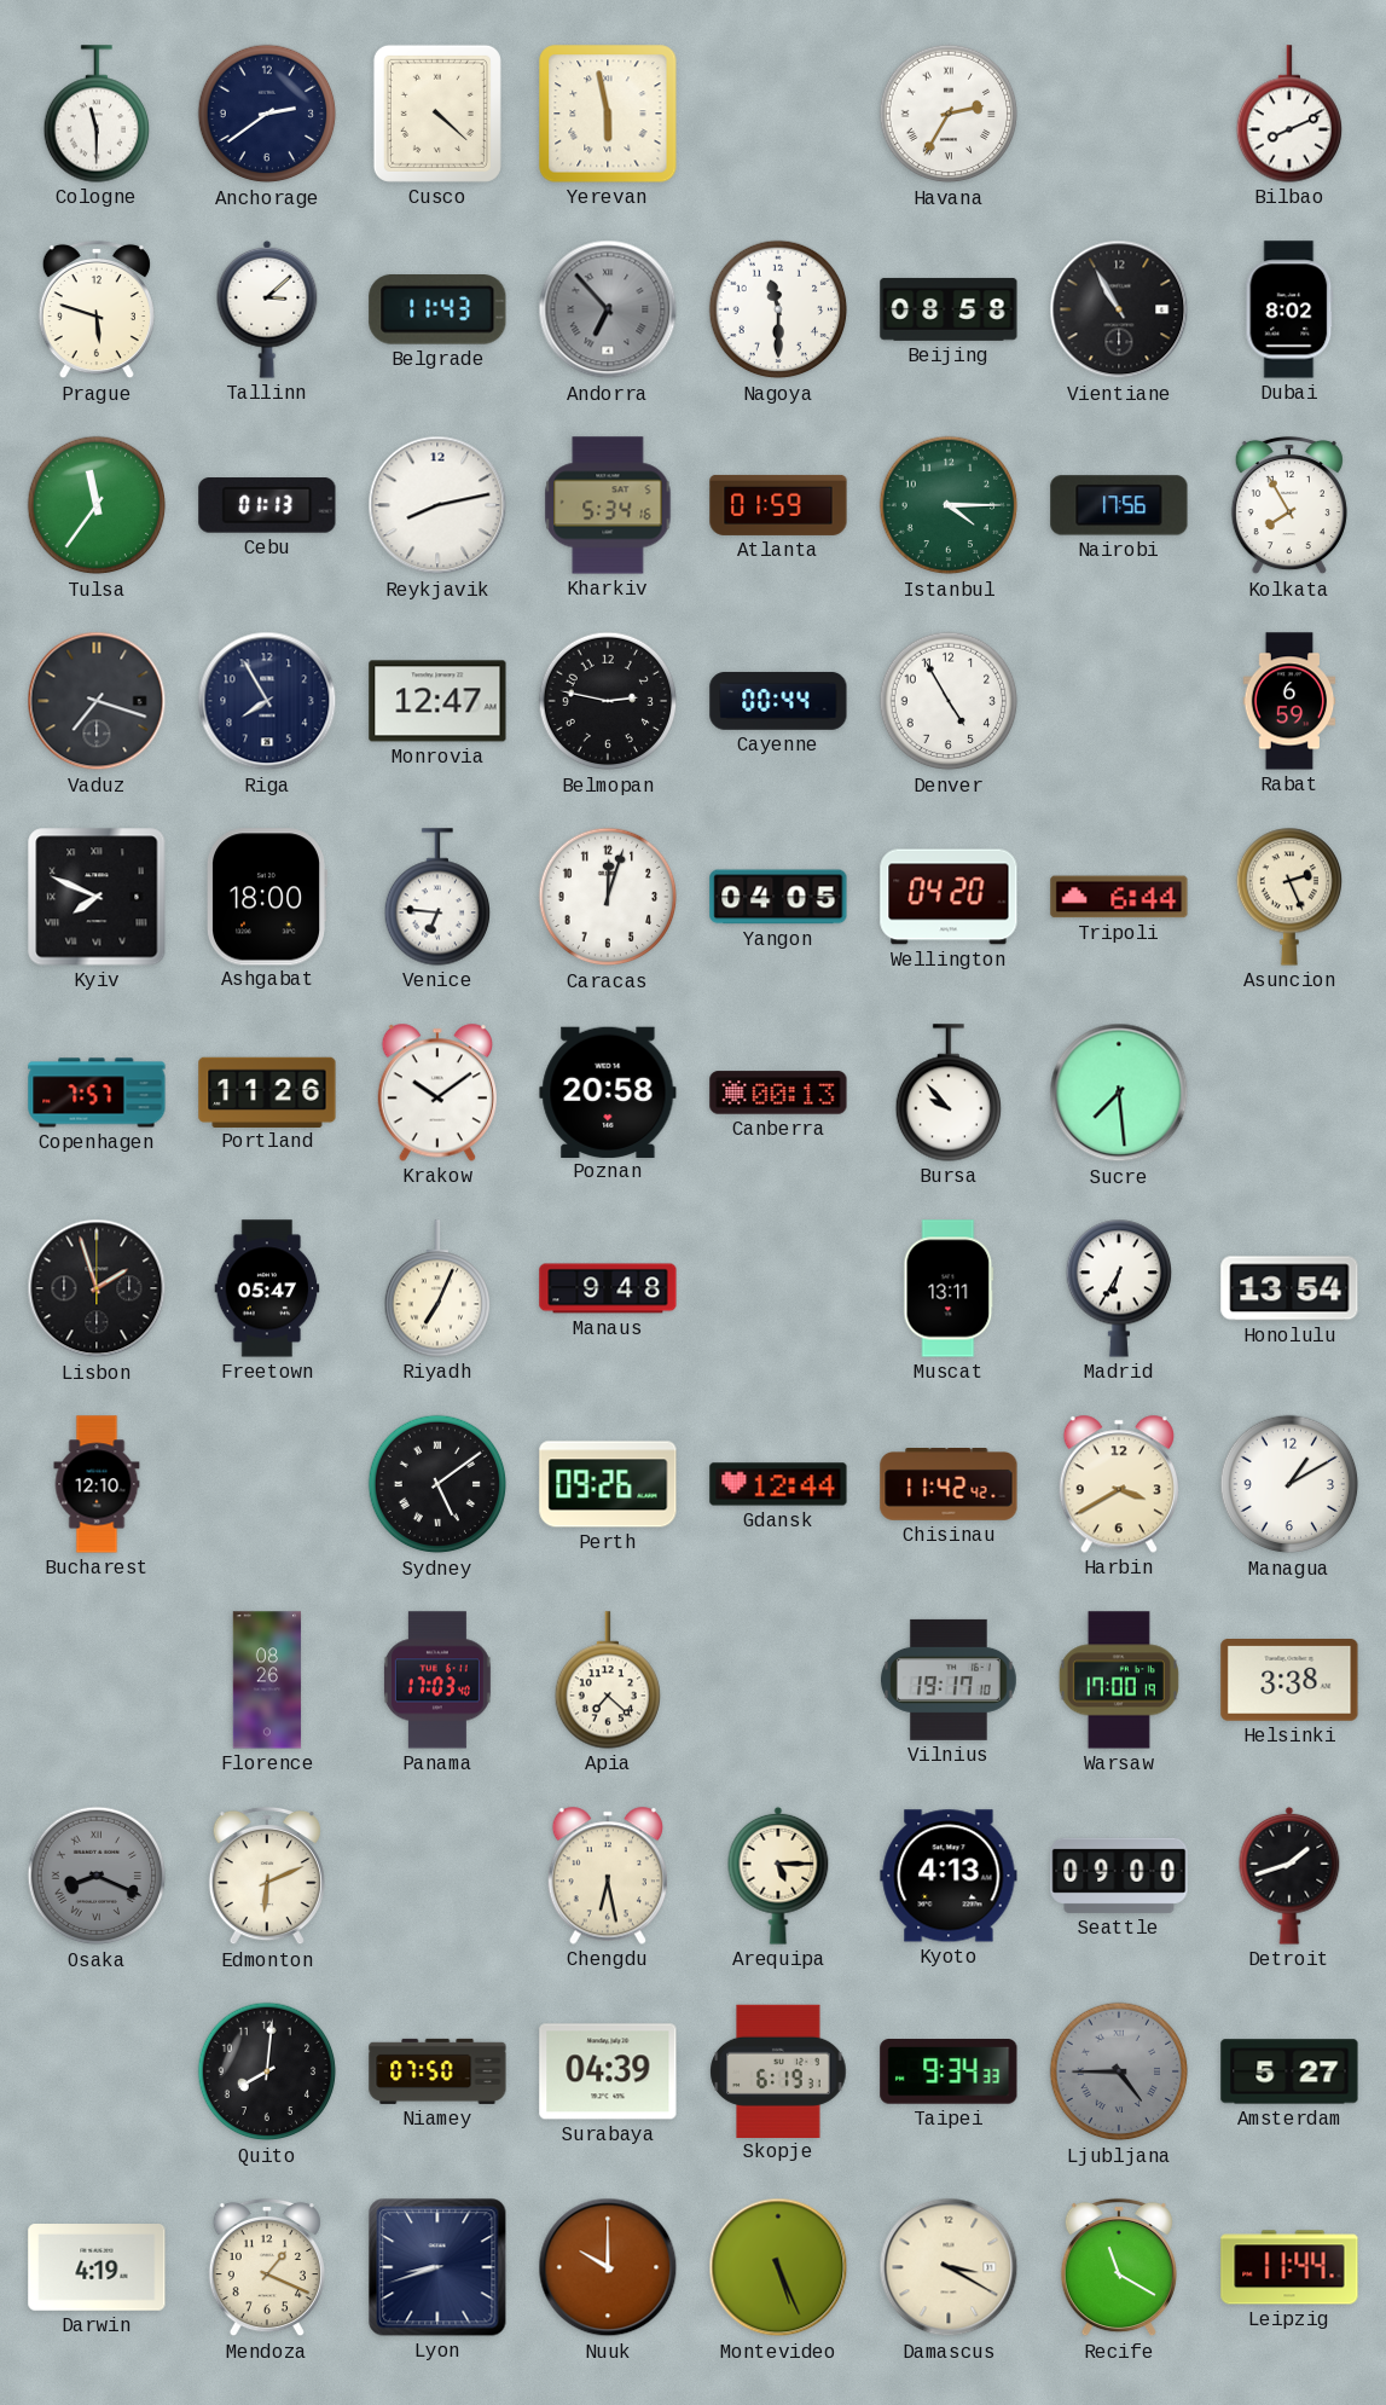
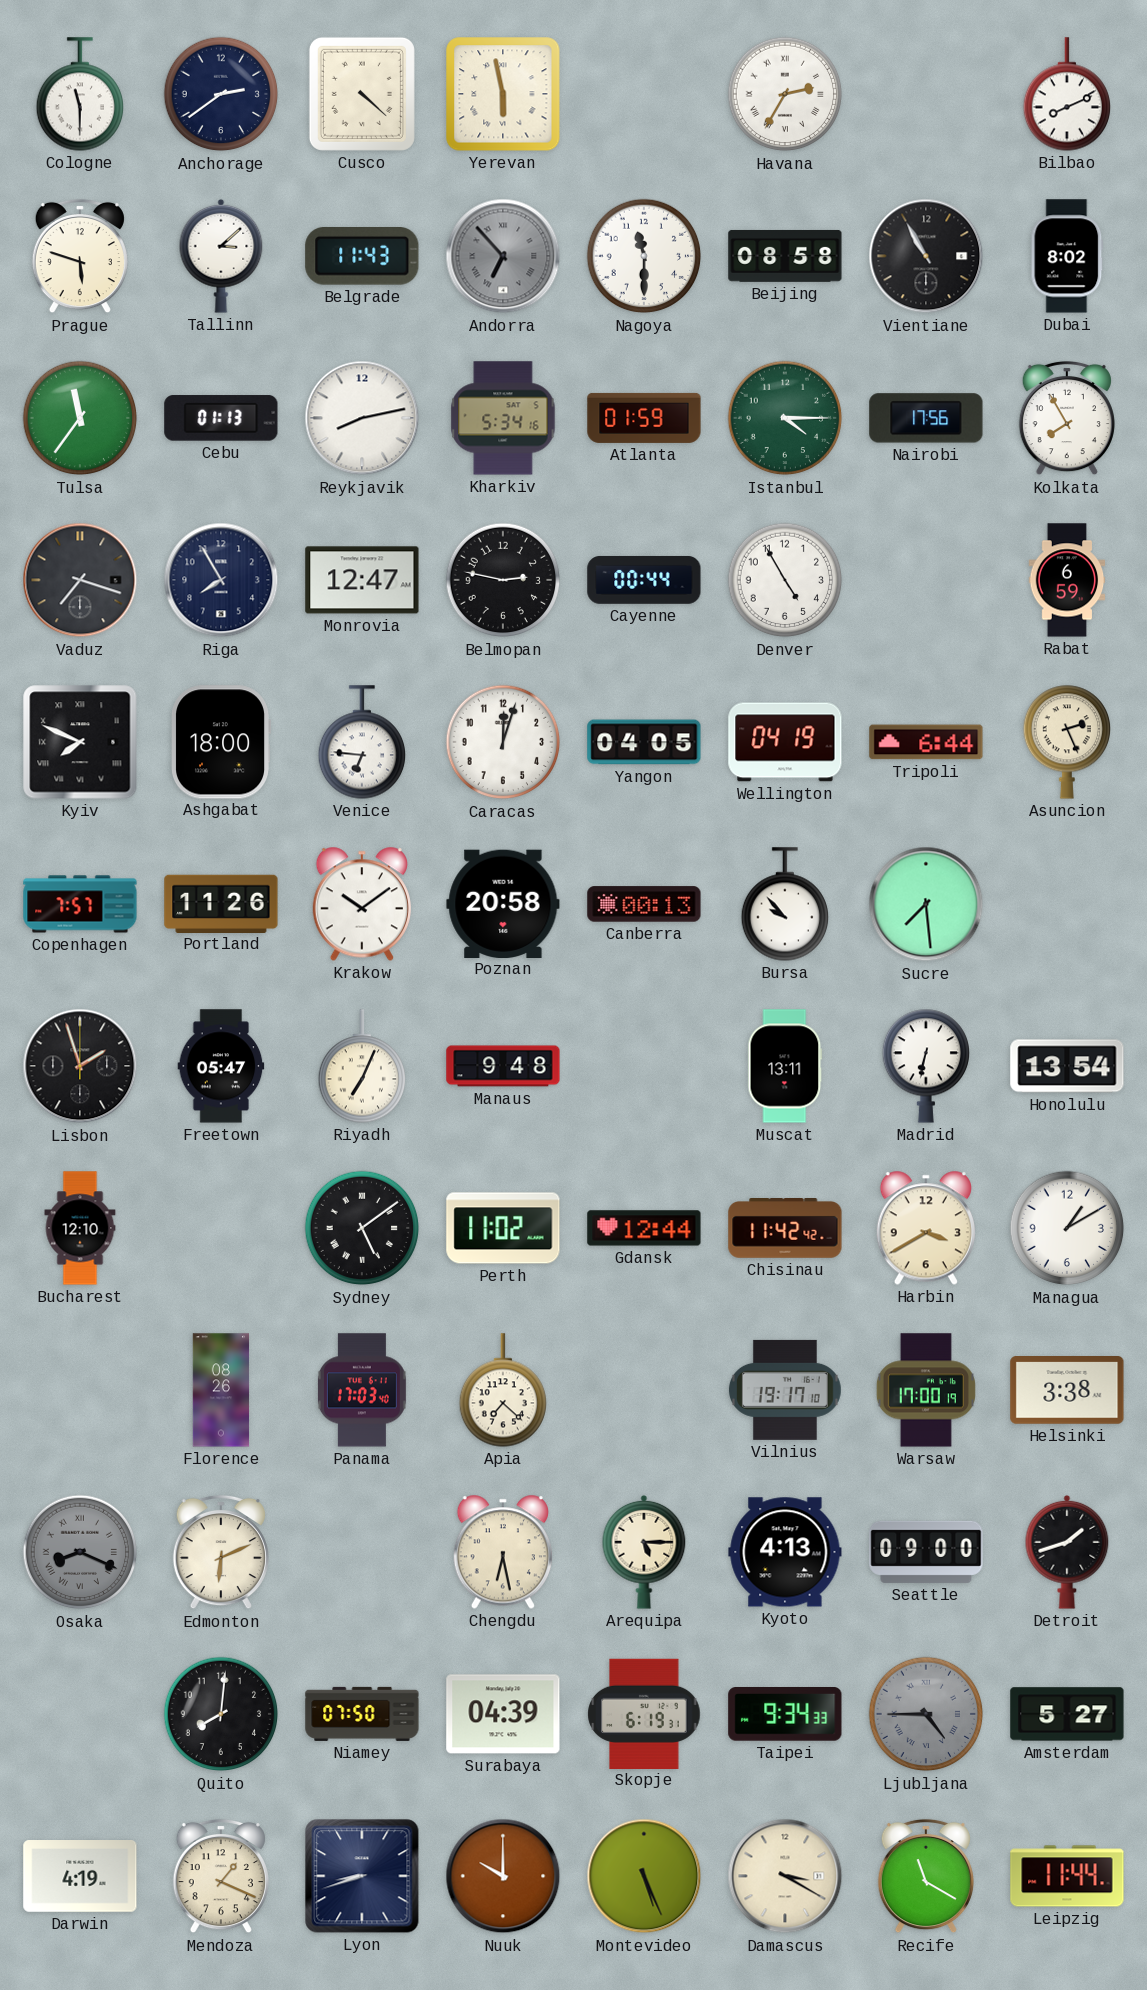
Wellington: 04:20 -> 04:19 (785, 742)
Madrid: 6:35 -> 6:32 (925, 1066)
Perth: 09:26 -> 11:02 (503, 1228)
